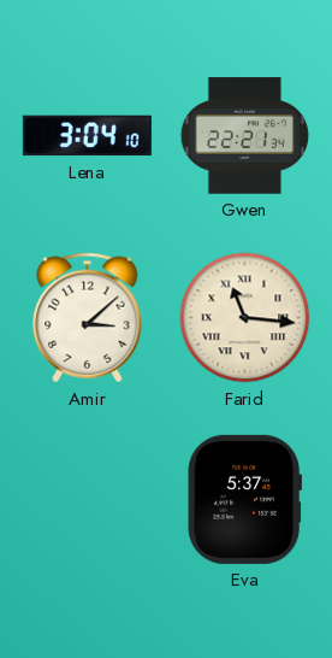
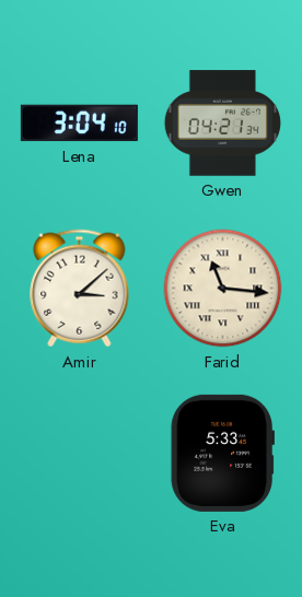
Gwen: 22:21 -> 04:21 (222, 124)
Eva: 5:37 -> 5:33 (222, 453)
